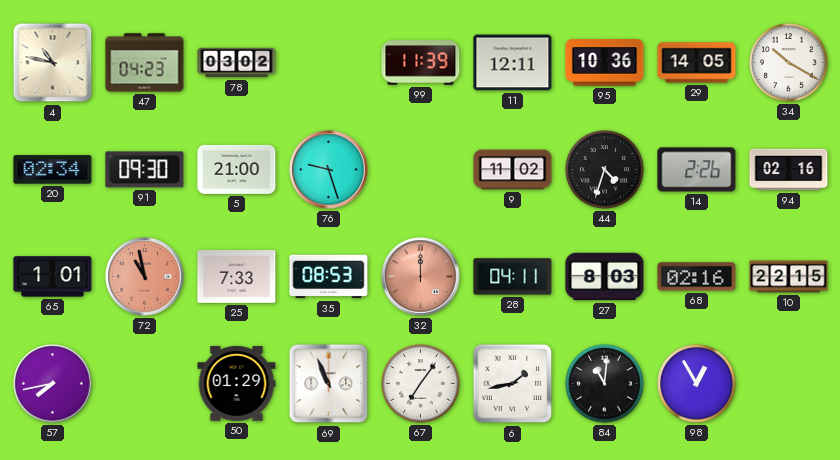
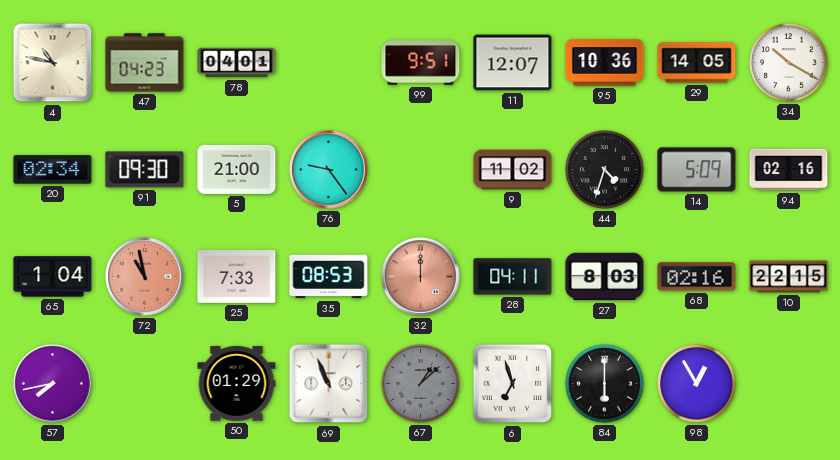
78: 03:02 -> 04:01 (237, 63)
99: 11:39 -> 9:51 (421, 63)
11: 12:11 -> 12:07 (513, 63)
76: 9:27 -> 9:24 (329, 170)
14: 2:26 -> 5:09 (697, 170)
65: 1:01 -> 1:04 (53, 277)
67: 7:06 -> 1:08 (421, 384)
67 dial: white -> grey (421, 384)
6: 1:43 -> 6:57 (513, 384)
84: 11:01 -> 6:00 (605, 384)
